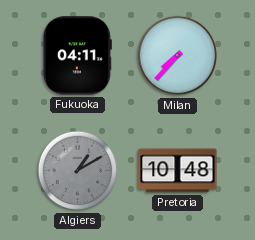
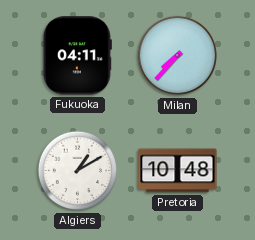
Algiers dial: grey -> white (78, 171)
